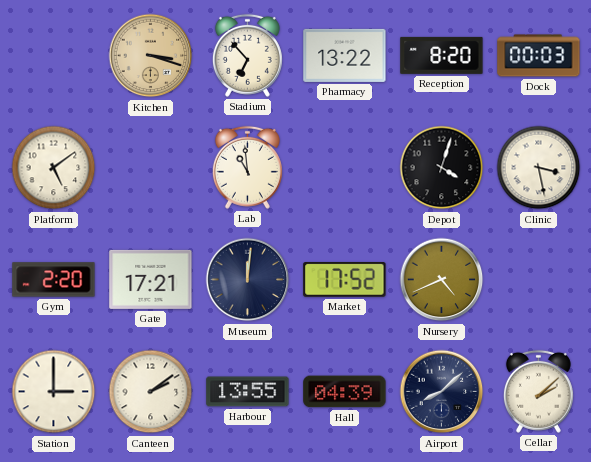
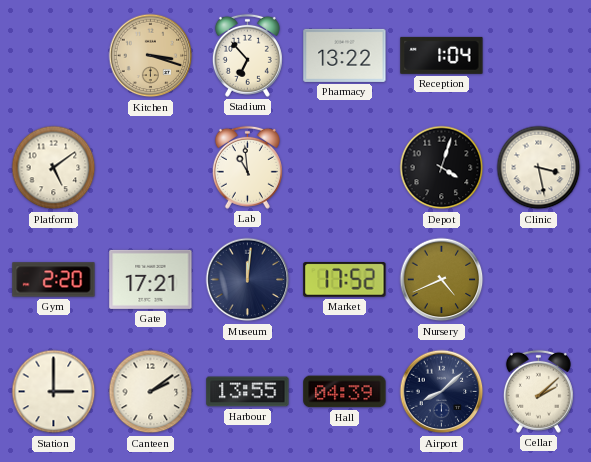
Reception: 8:20 -> 1:04 (442, 55)
Dock: 00:03 -> none (539, 56)
